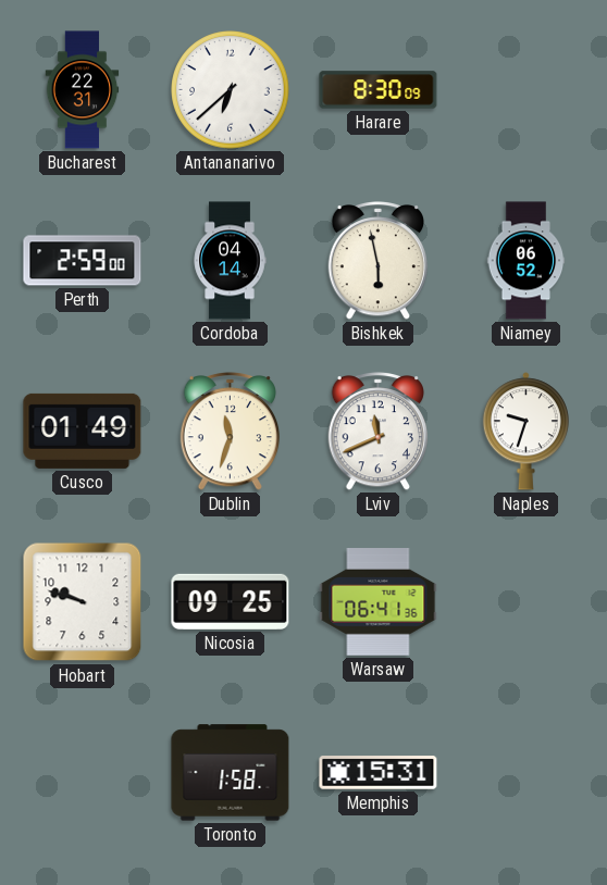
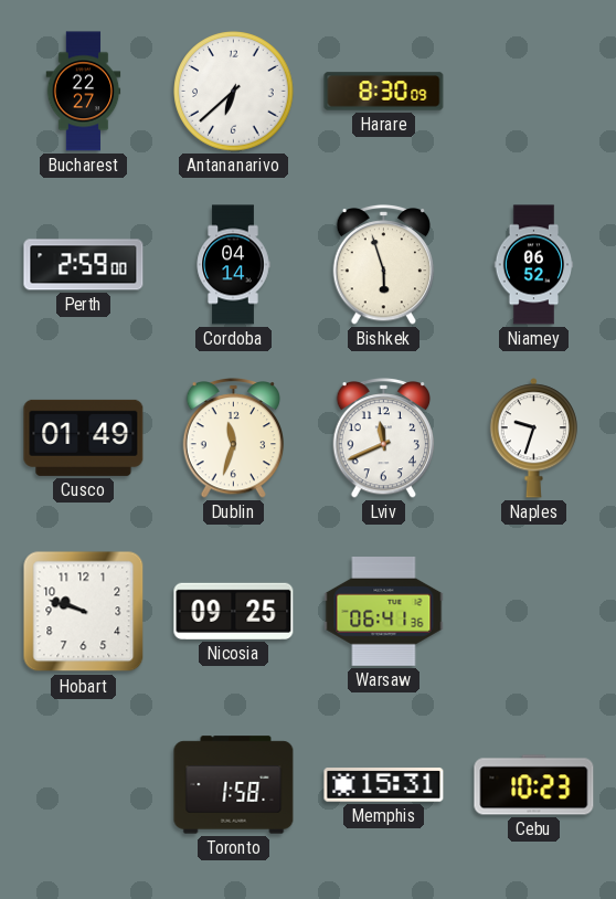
Bucharest: 22:31 -> 22:27 (84, 92)
Bishkek: 5:58 -> 5:57 (384, 265)
Cebu: none -> 10:23 (534, 785)
